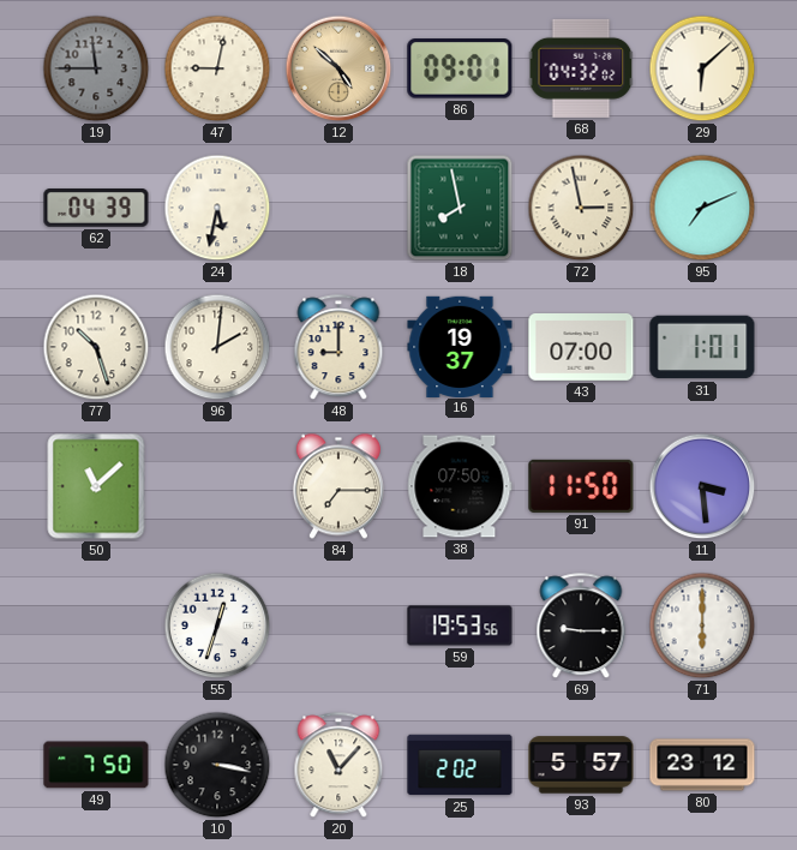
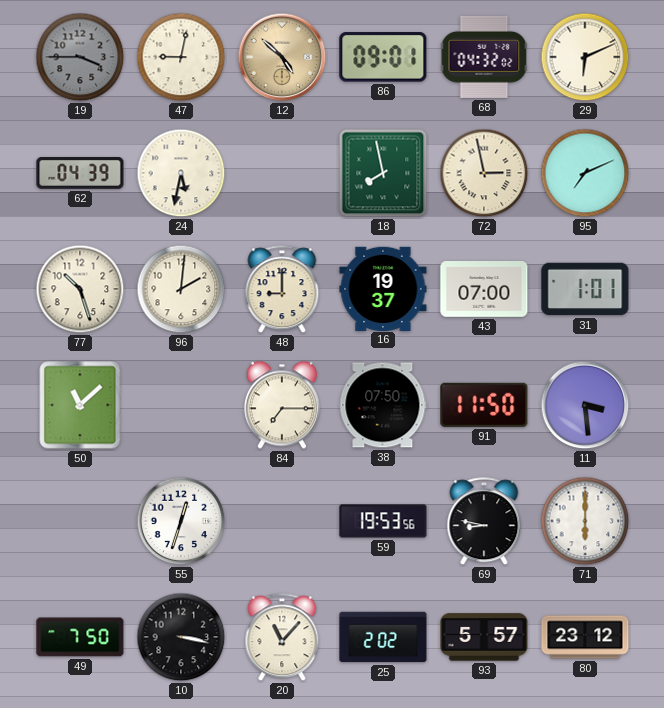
19: 11:45 -> 3:45 (80, 57)
29: 6:08 -> 6:11 (585, 57)
69: 9:15 -> 8:47 (484, 522)
